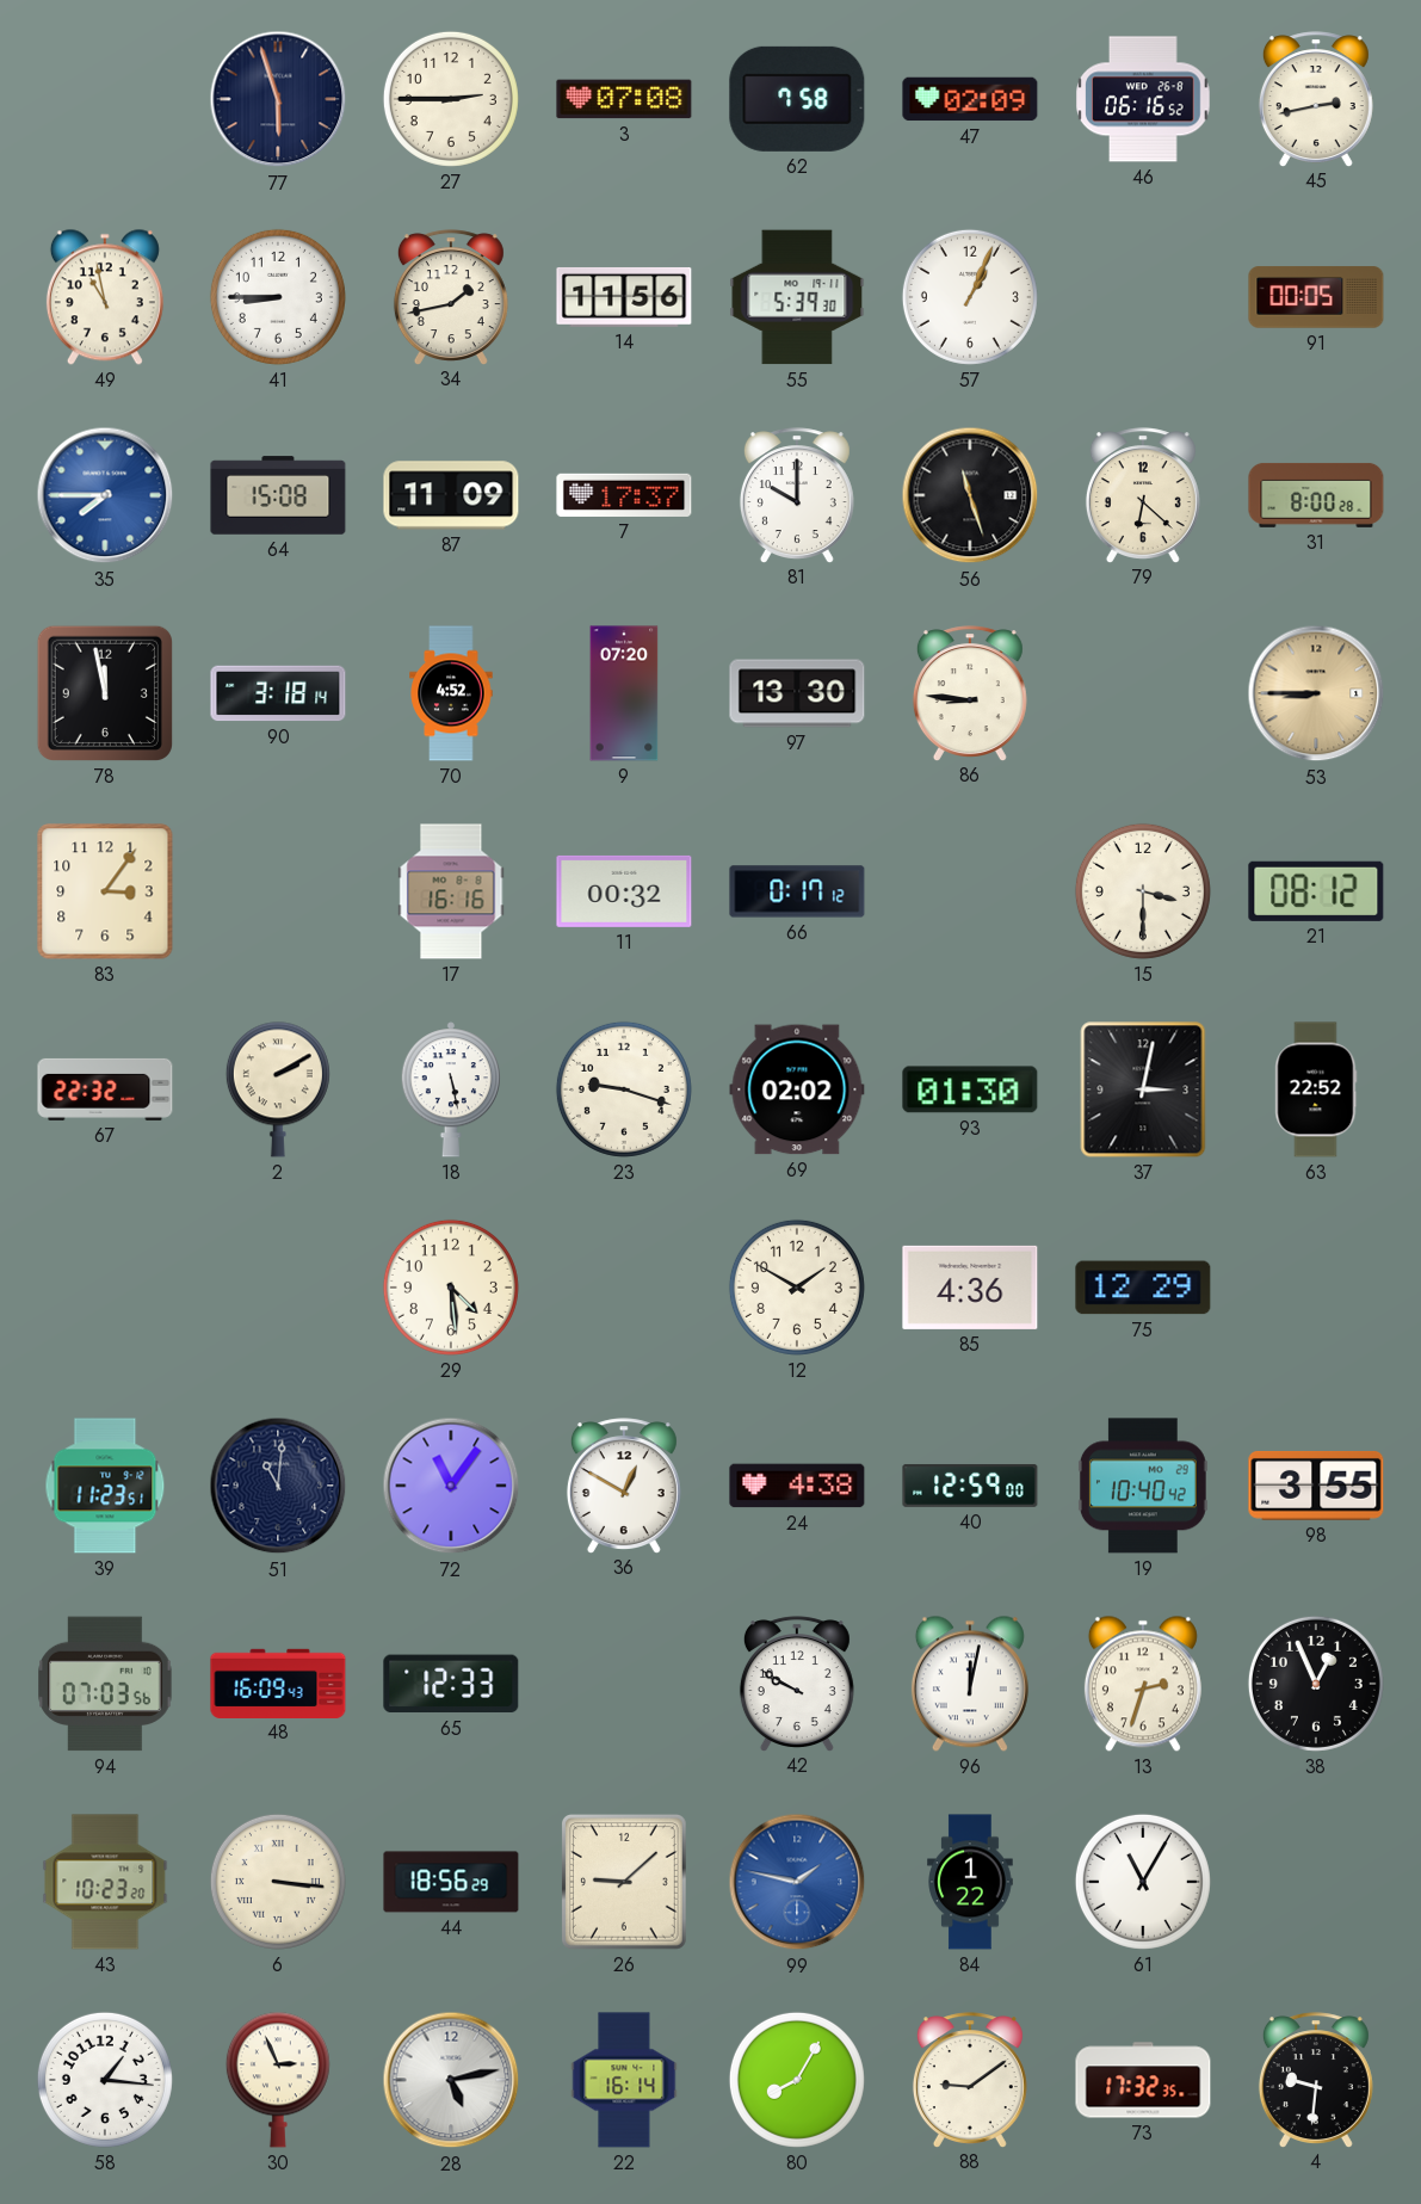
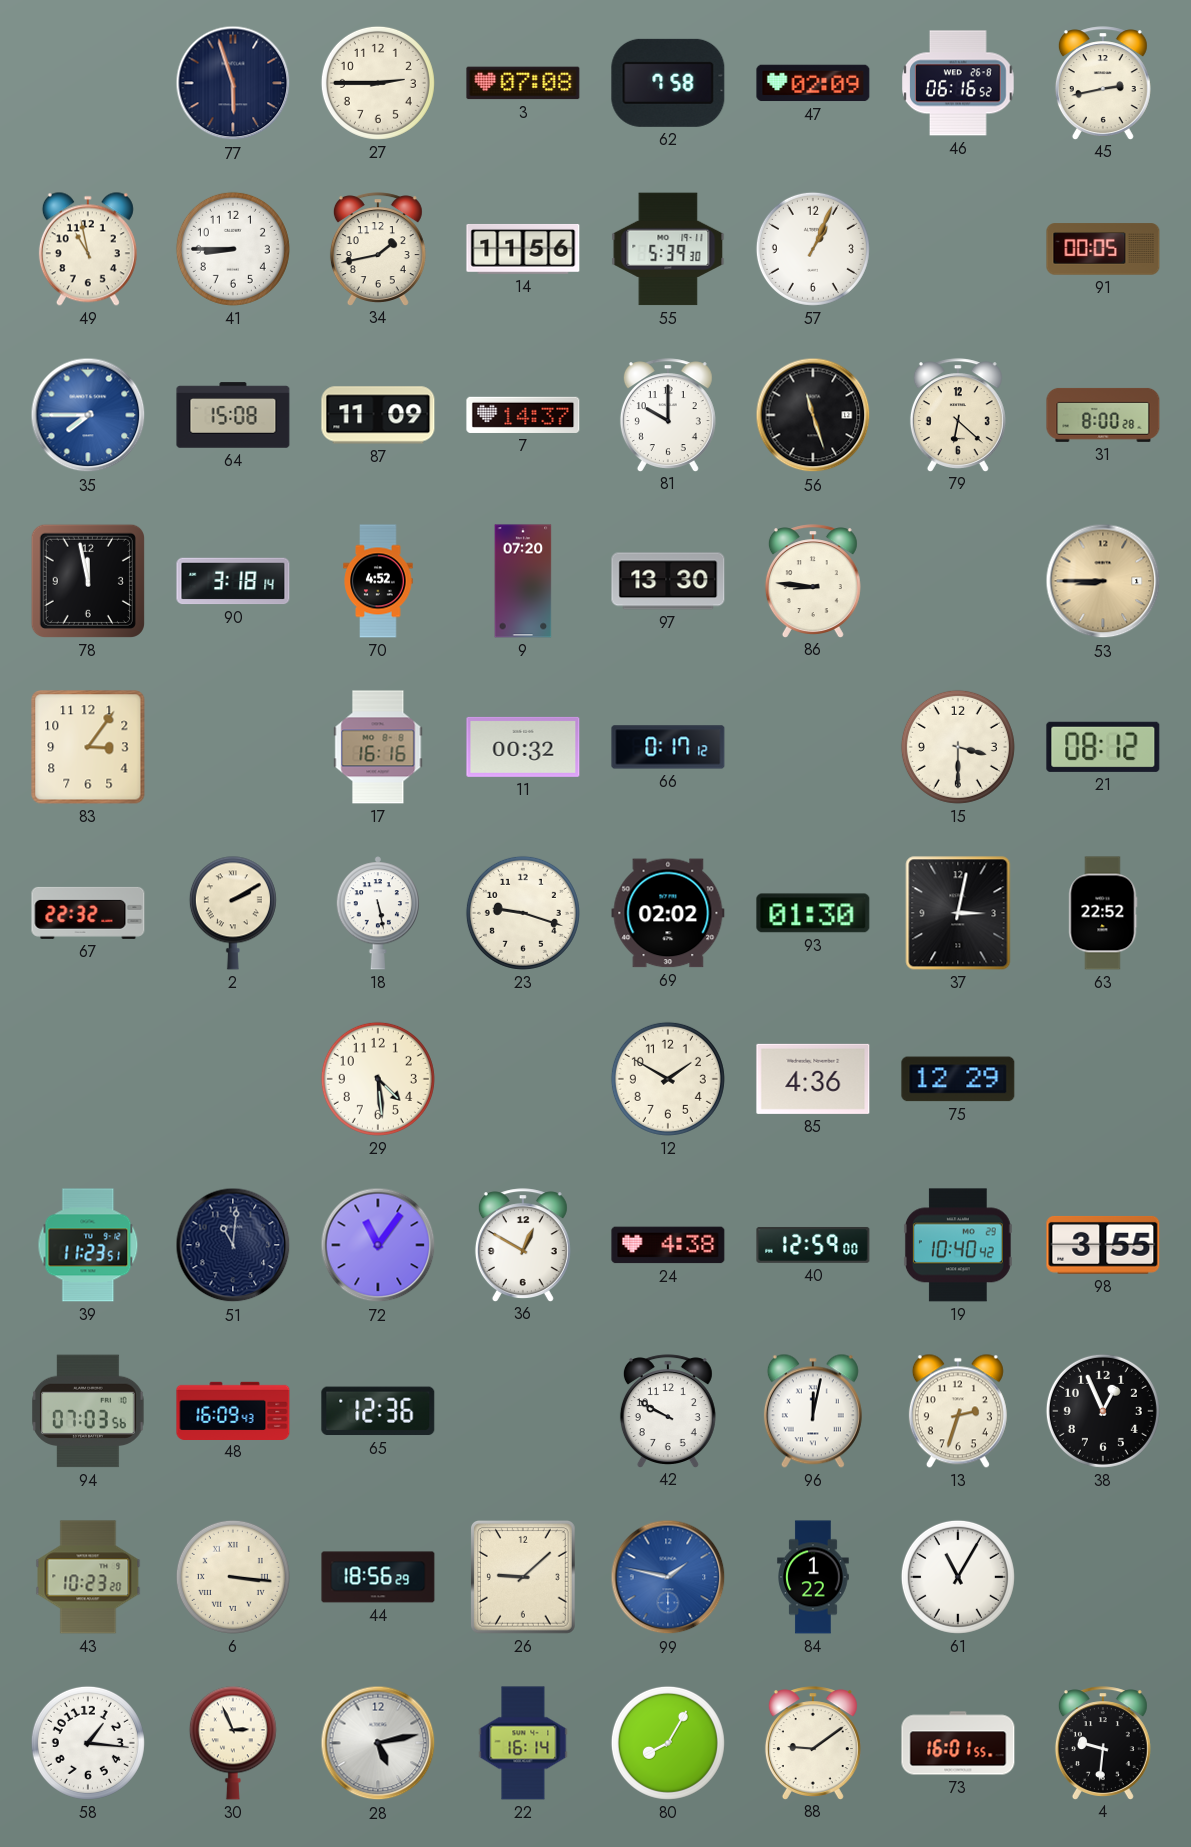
7: 17:37 -> 14:37 (523, 415)
65: 12:33 -> 12:36 (378, 1411)
73: 17:32 -> 16:01 (958, 1743)
